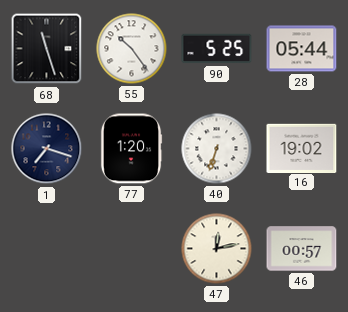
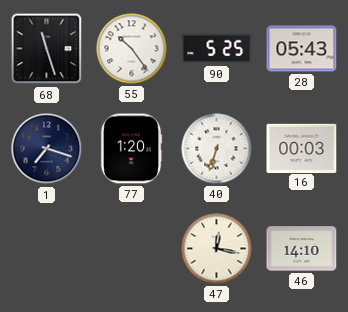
28: 05:44 -> 05:43 (302, 49)
16: 19:02 -> 00:03 (302, 148)
47: 12:13 -> 12:17 (217, 249)
46: 00:57 -> 14:10 (302, 249)
